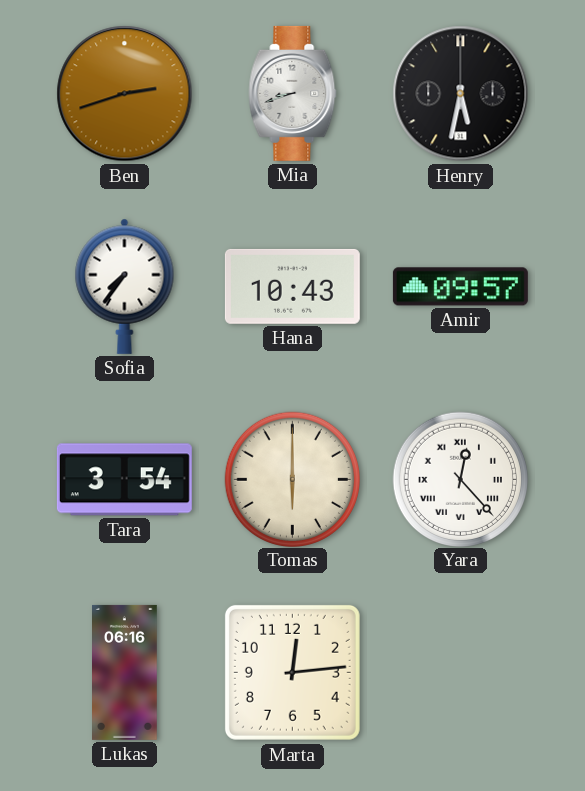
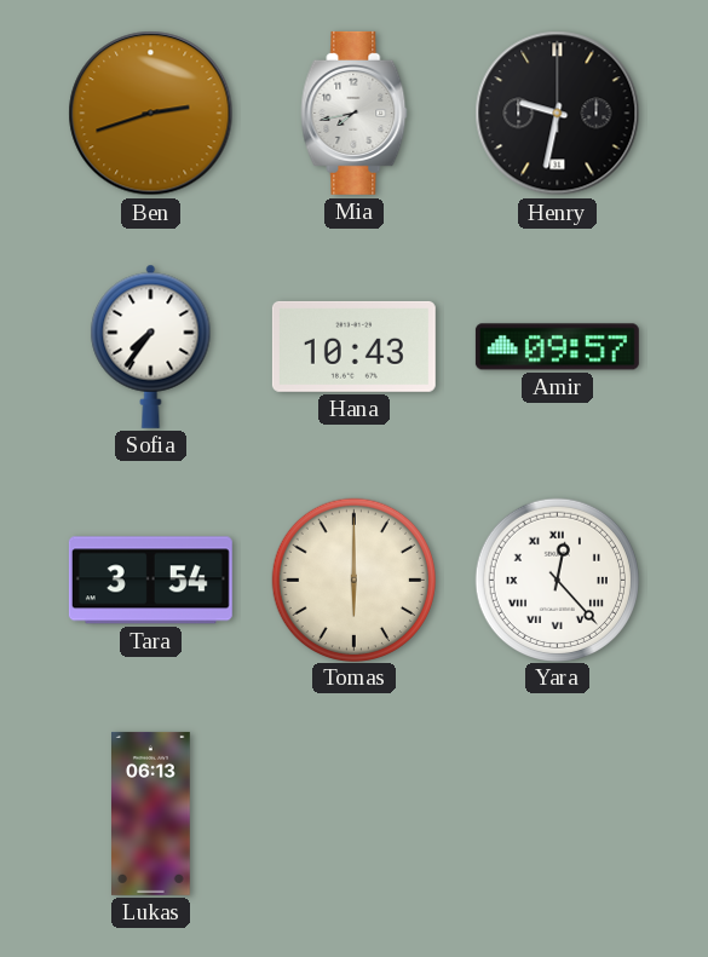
Mia: 8:42 -> 7:43 (355, 113)
Henry: 5:32 -> 9:32 (558, 114)
Lukas: 06:16 -> 06:13 (151, 813)
Marta: 12:14 -> none (292, 672)
